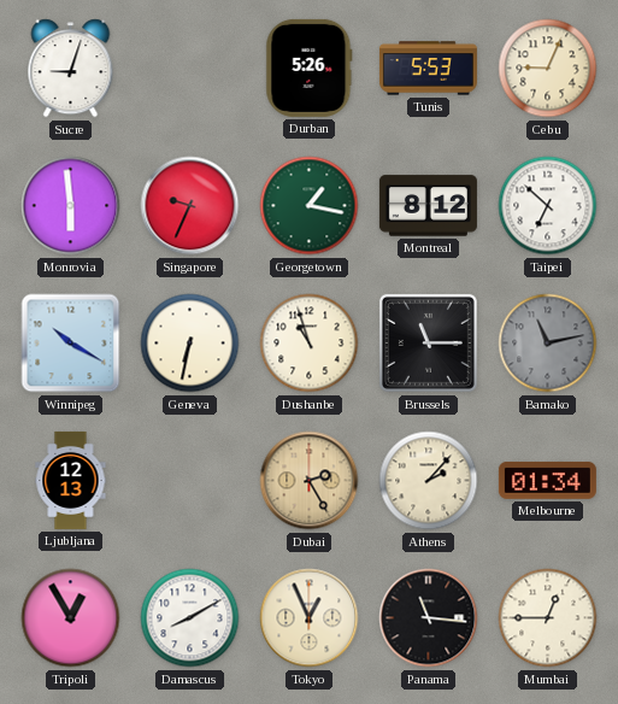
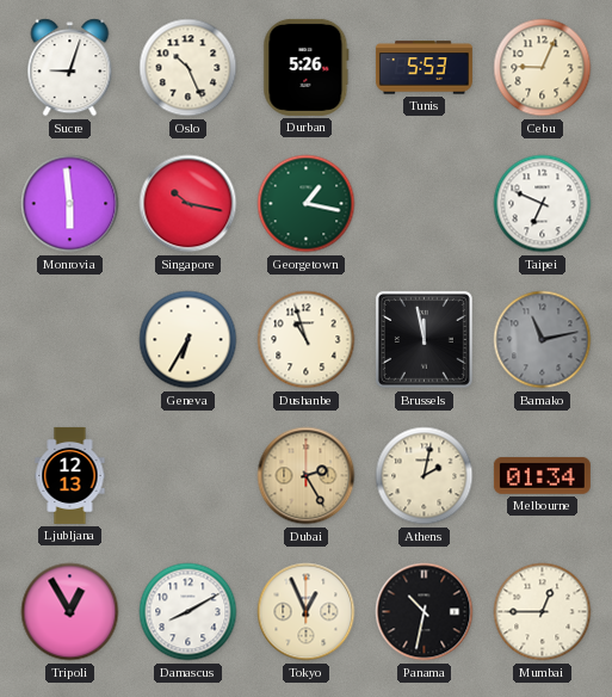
Oslo: none -> 10:26 (188, 68)
Singapore: 9:34 -> 10:17 (188, 204)
Montreal: 8:12 -> none (428, 206)
Taipei: 6:52 -> 6:49 (543, 204)
Winnipeg: 10:20 -> none (71, 344)
Geneva: 6:32 -> 6:35 (188, 340)
Brussels: 11:15 -> 11:58 (424, 339)
Athens: 2:07 -> 2:02 (425, 476)
Panama: 11:16 -> 10:32 (425, 612)
